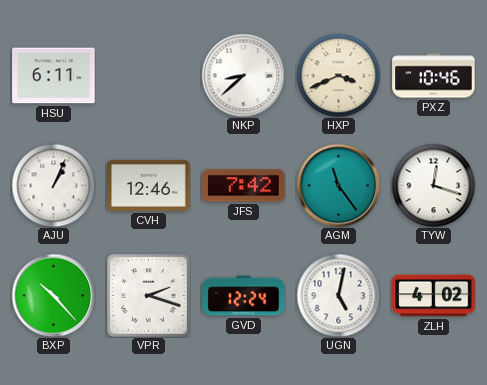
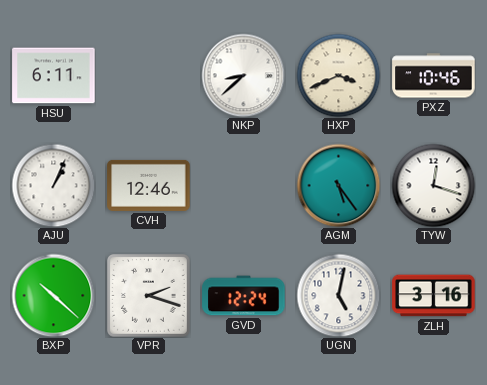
JFS: 7:42 -> none (244, 186)
AGM: 11:24 -> 5:24 (338, 185)
BXP: 10:23 -> 10:22 (53, 295)
ZLH: 4:02 -> 3:16 (434, 296)
